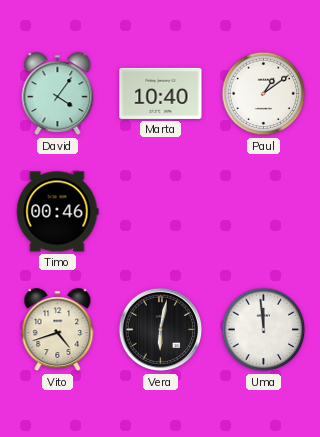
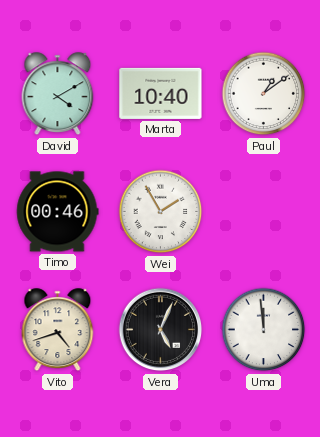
David: 4:06 -> 4:10 (58, 94)
Wei: none -> 1:55 (161, 212)
Vera: 6:02 -> 5:04 (161, 330)
